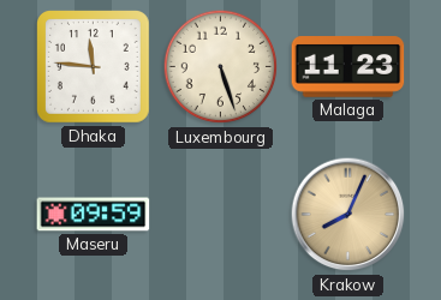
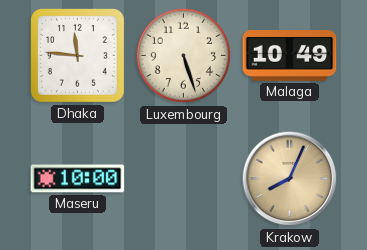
Malaga: 11:23 -> 10:49 (290, 56)
Maseru: 09:59 -> 10:00 (78, 179)
